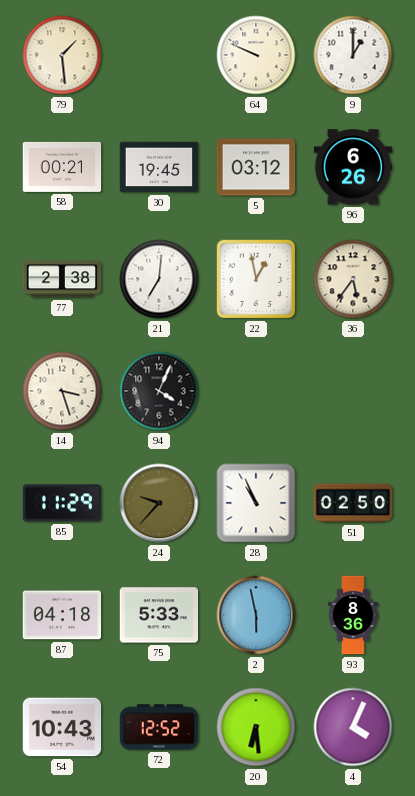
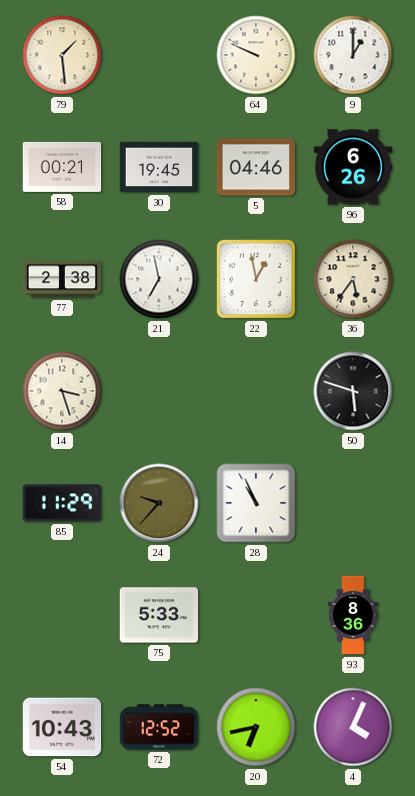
5: 03:12 -> 04:46 (256, 167)
21: 7:01 -> 6:58 (159, 279)
94: 4:04 -> none (159, 391)
50: none -> 5:48 (353, 391)
51: 02:50 -> none (353, 503)
87: 04:18 -> none (62, 615)
2: 5:58 -> none (256, 615)
20: 6:29 -> 6:43 (256, 727)
